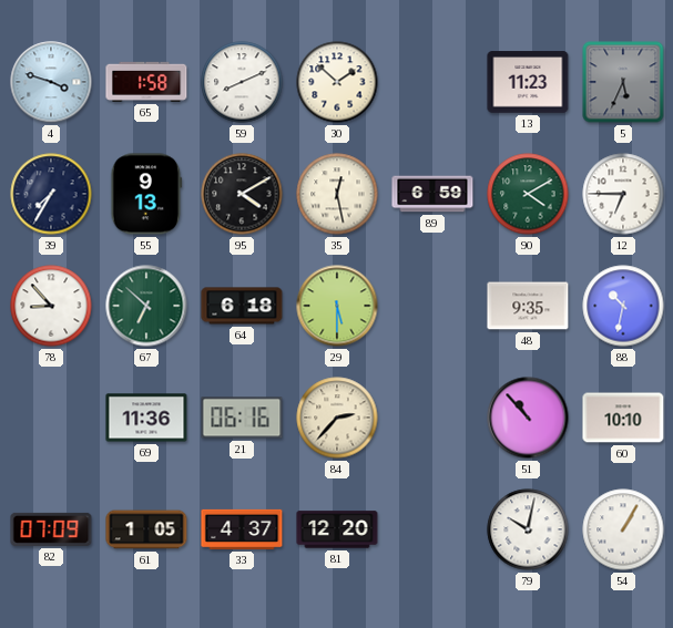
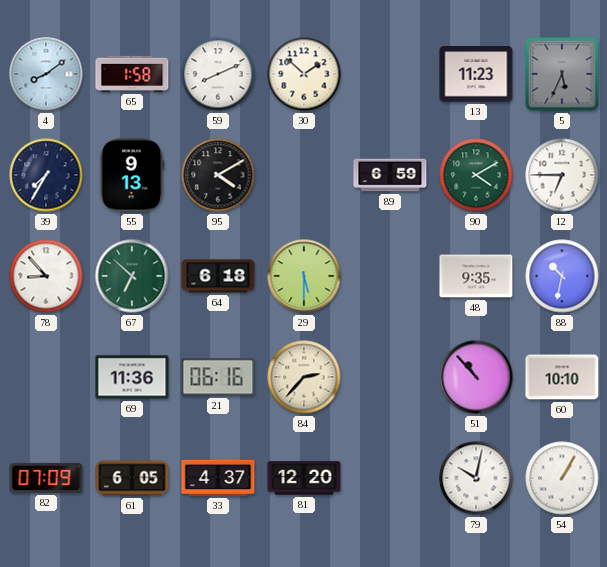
4: 3:48 -> 8:09 (46, 74)
35: 12:28 -> none (337, 194)
61: 1:05 -> 6:05 (132, 478)
